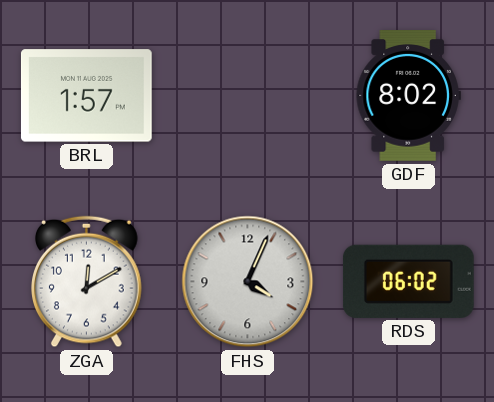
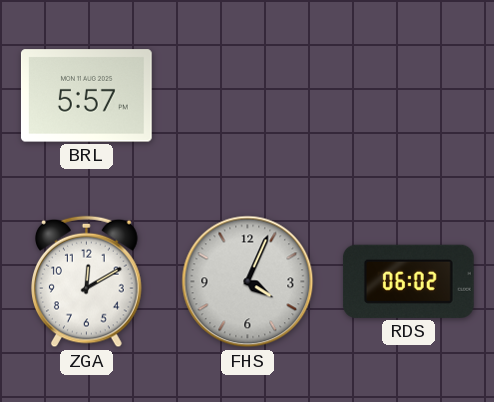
BRL: 1:57 -> 5:57 (86, 96)
GDF: 8:02 -> none (408, 96)
